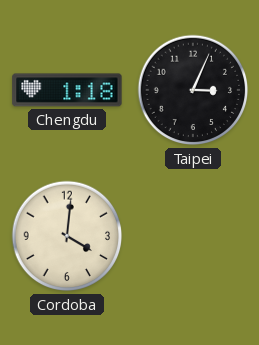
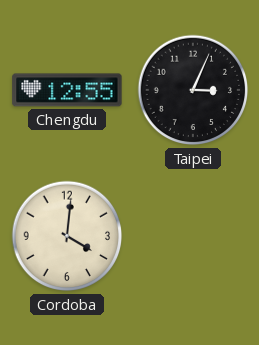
Chengdu: 1:18 -> 12:55 (67, 90)
